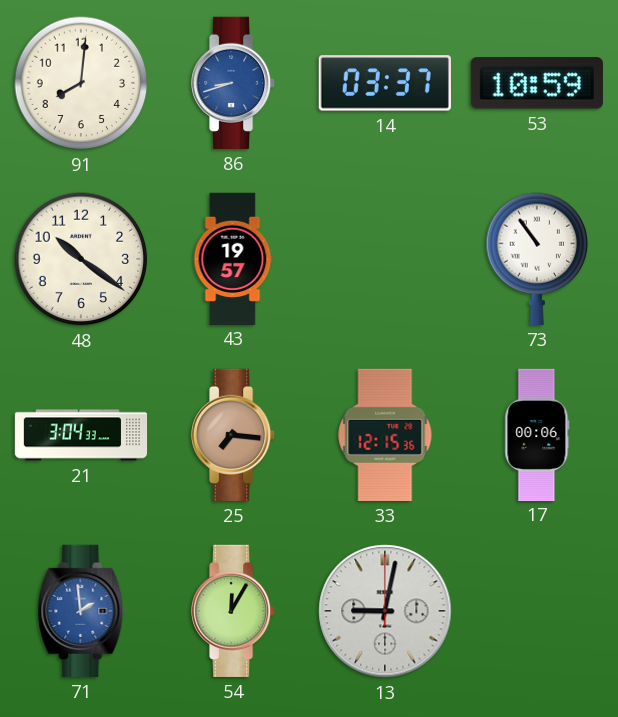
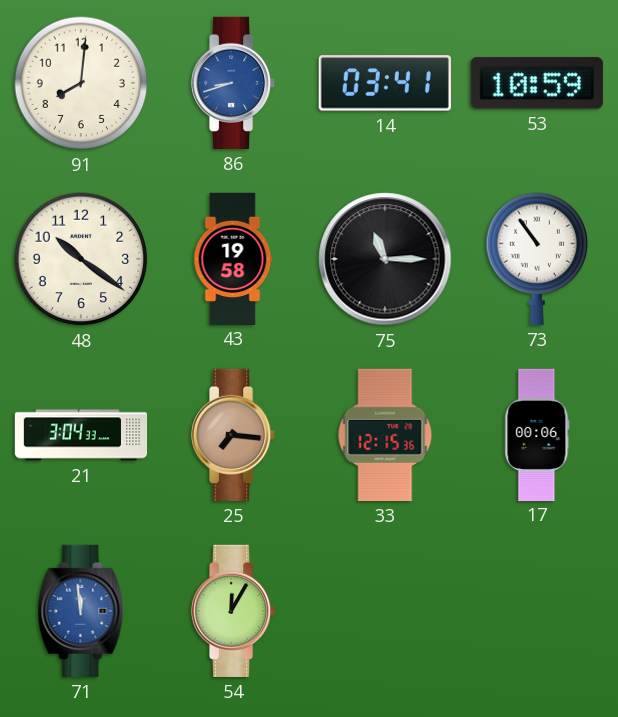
14: 03:37 -> 03:41 (385, 83)
43: 19:57 -> 19:58 (233, 258)
75: none -> 11:15 (385, 259)
71: 1:59 -> 11:59 (81, 611)
13: 9:02 -> none (385, 611)
